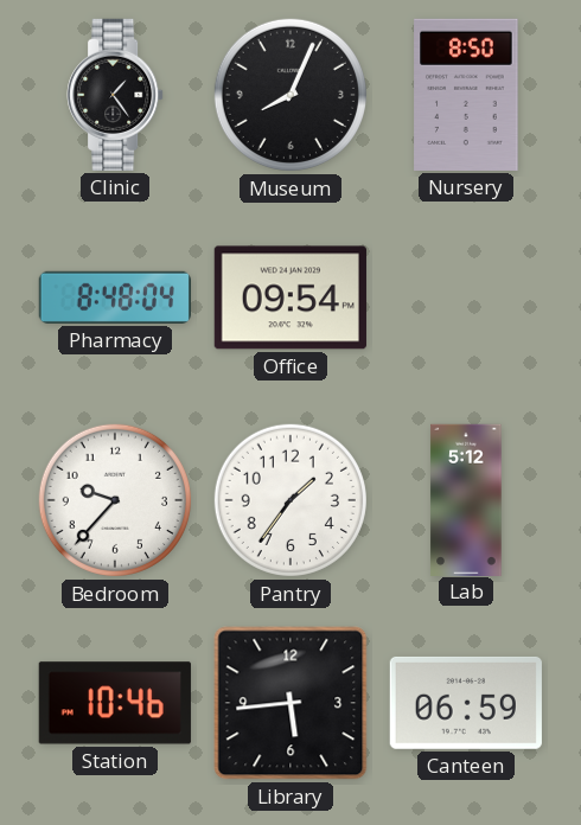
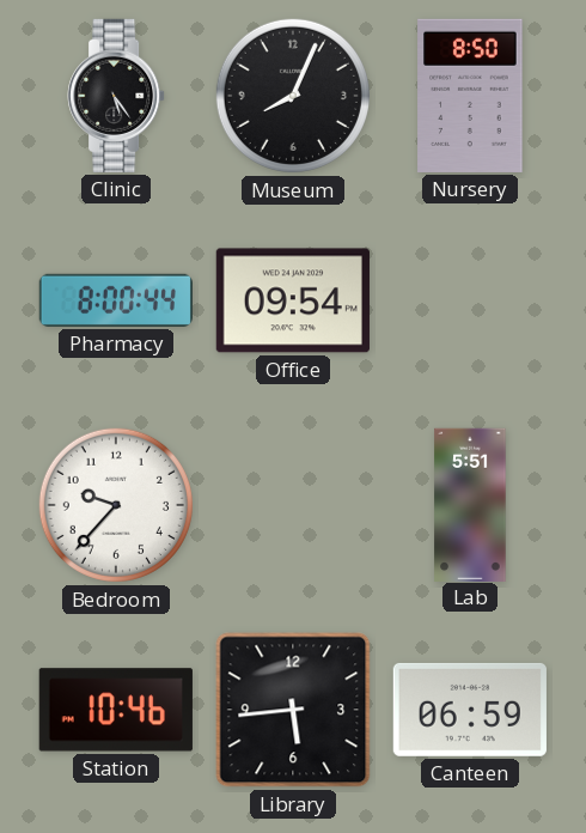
Clinic: 1:24 -> 5:24 (116, 96)
Pharmacy: 8:48 -> 8:00 (116, 300)
Pantry: 1:36 -> none (290, 500)
Lab: 5:12 -> 5:51 (470, 504)
